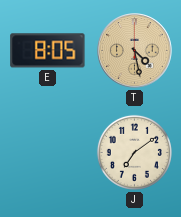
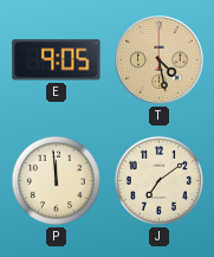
E: 8:05 -> 9:05 (57, 60)
P: none -> 11:59 (56, 180)
